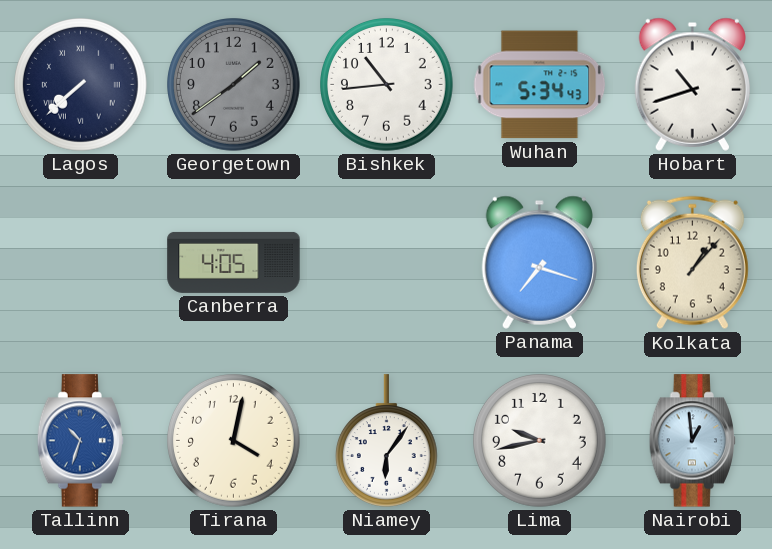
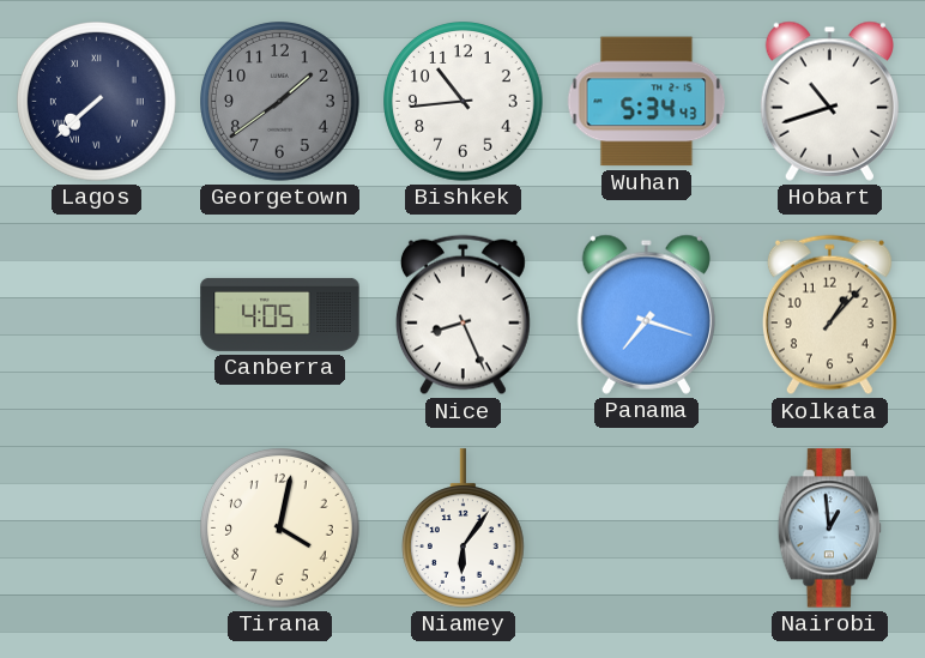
Nice: none -> 8:26 (462, 315)
Tallinn: 10:33 -> none (81, 441)
Lima: 9:43 -> none (540, 441)
